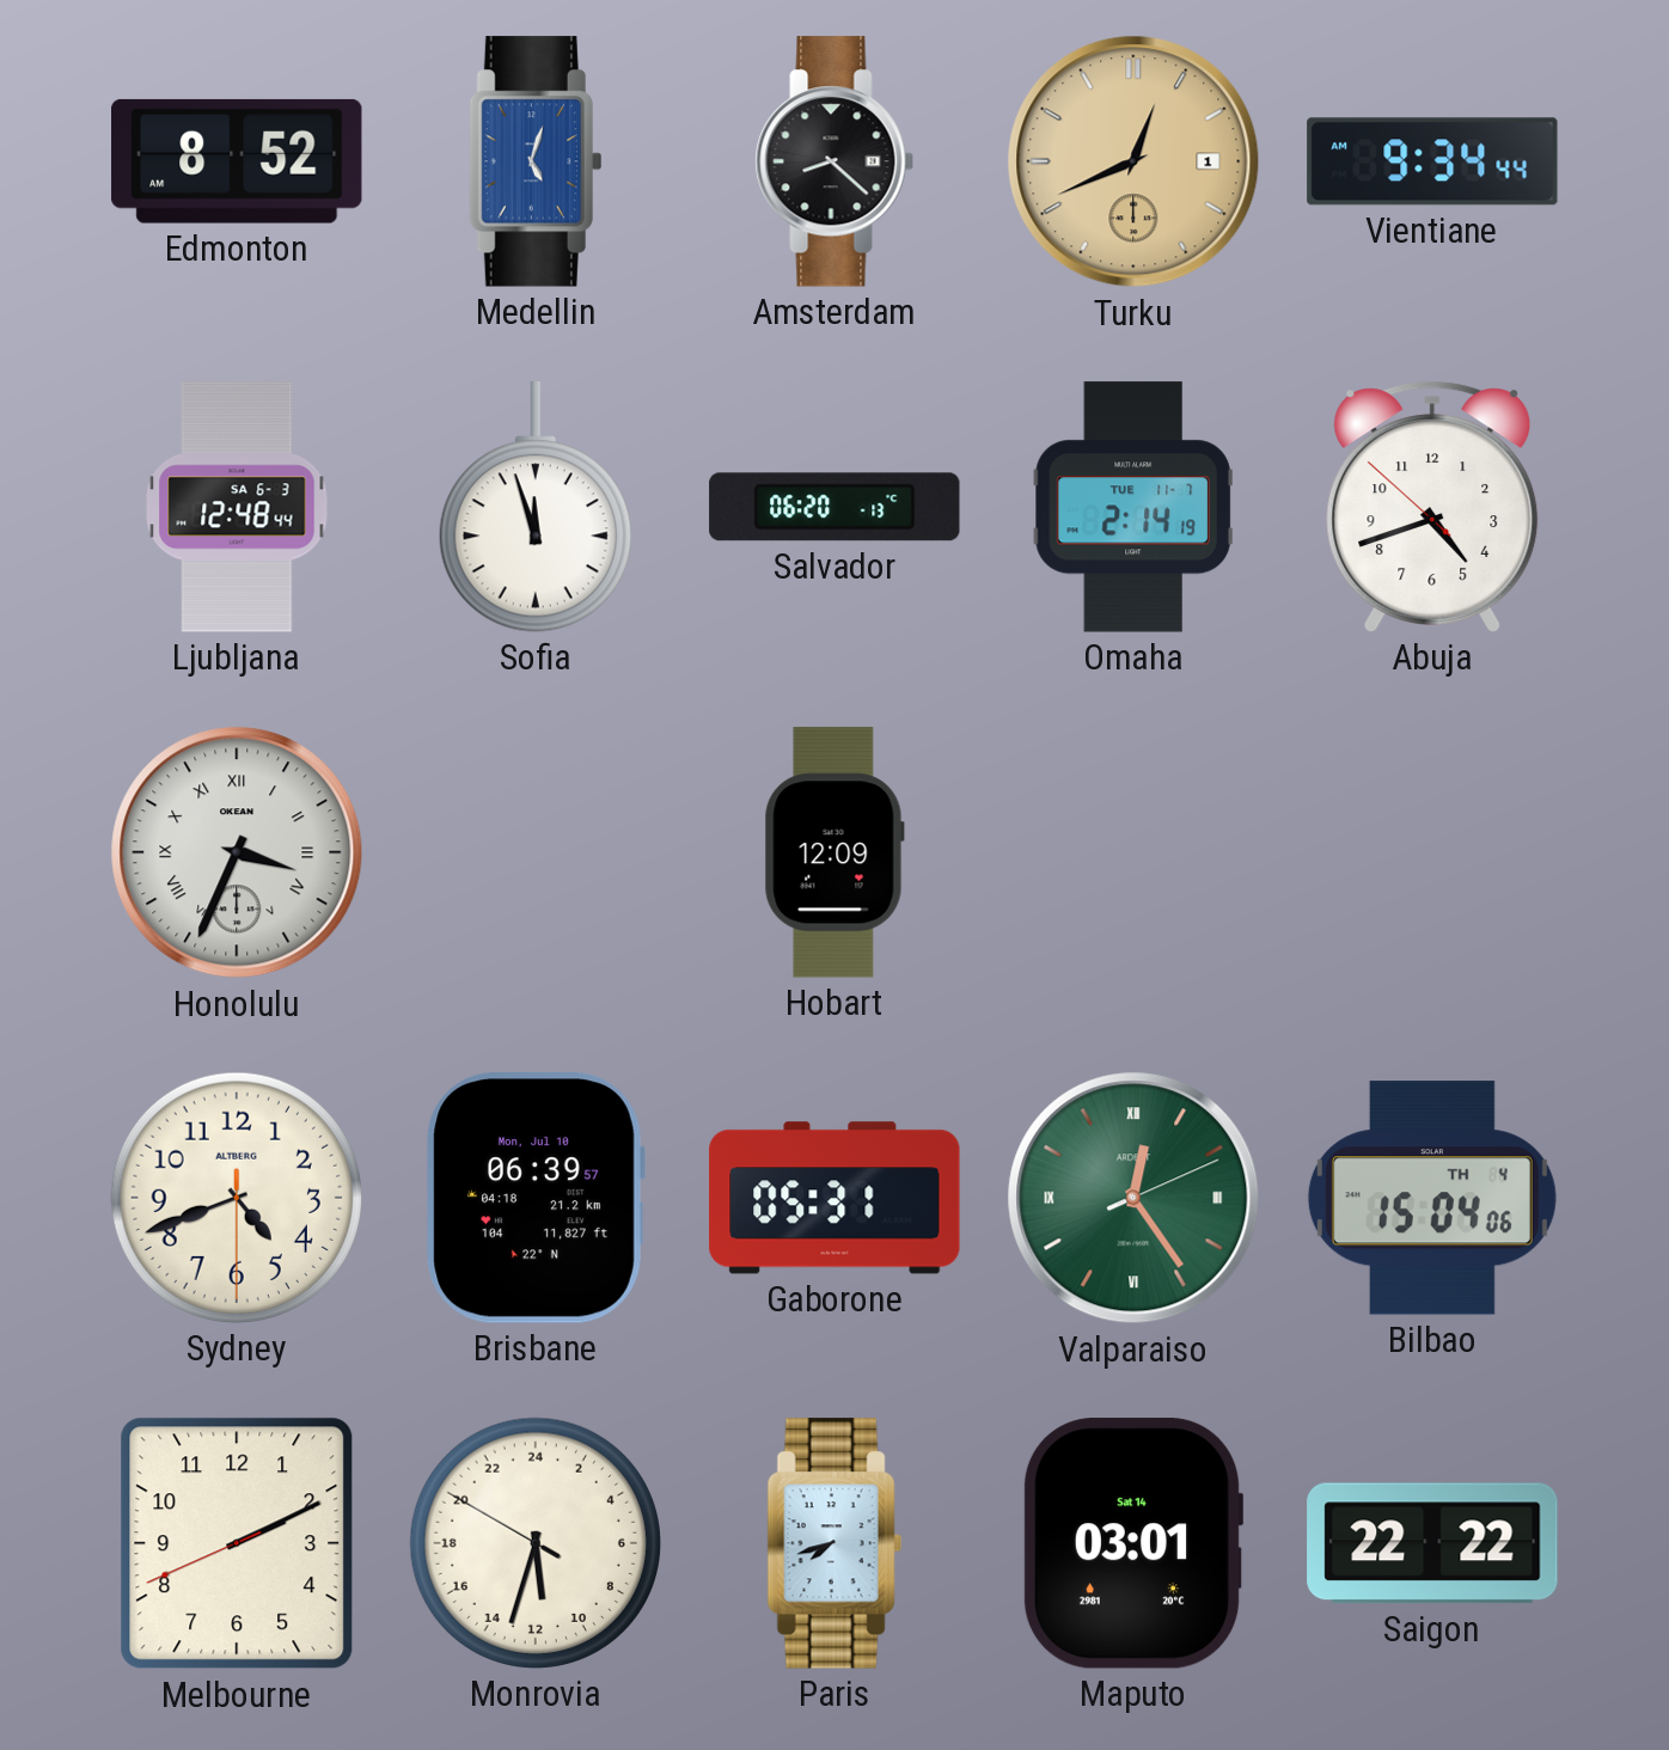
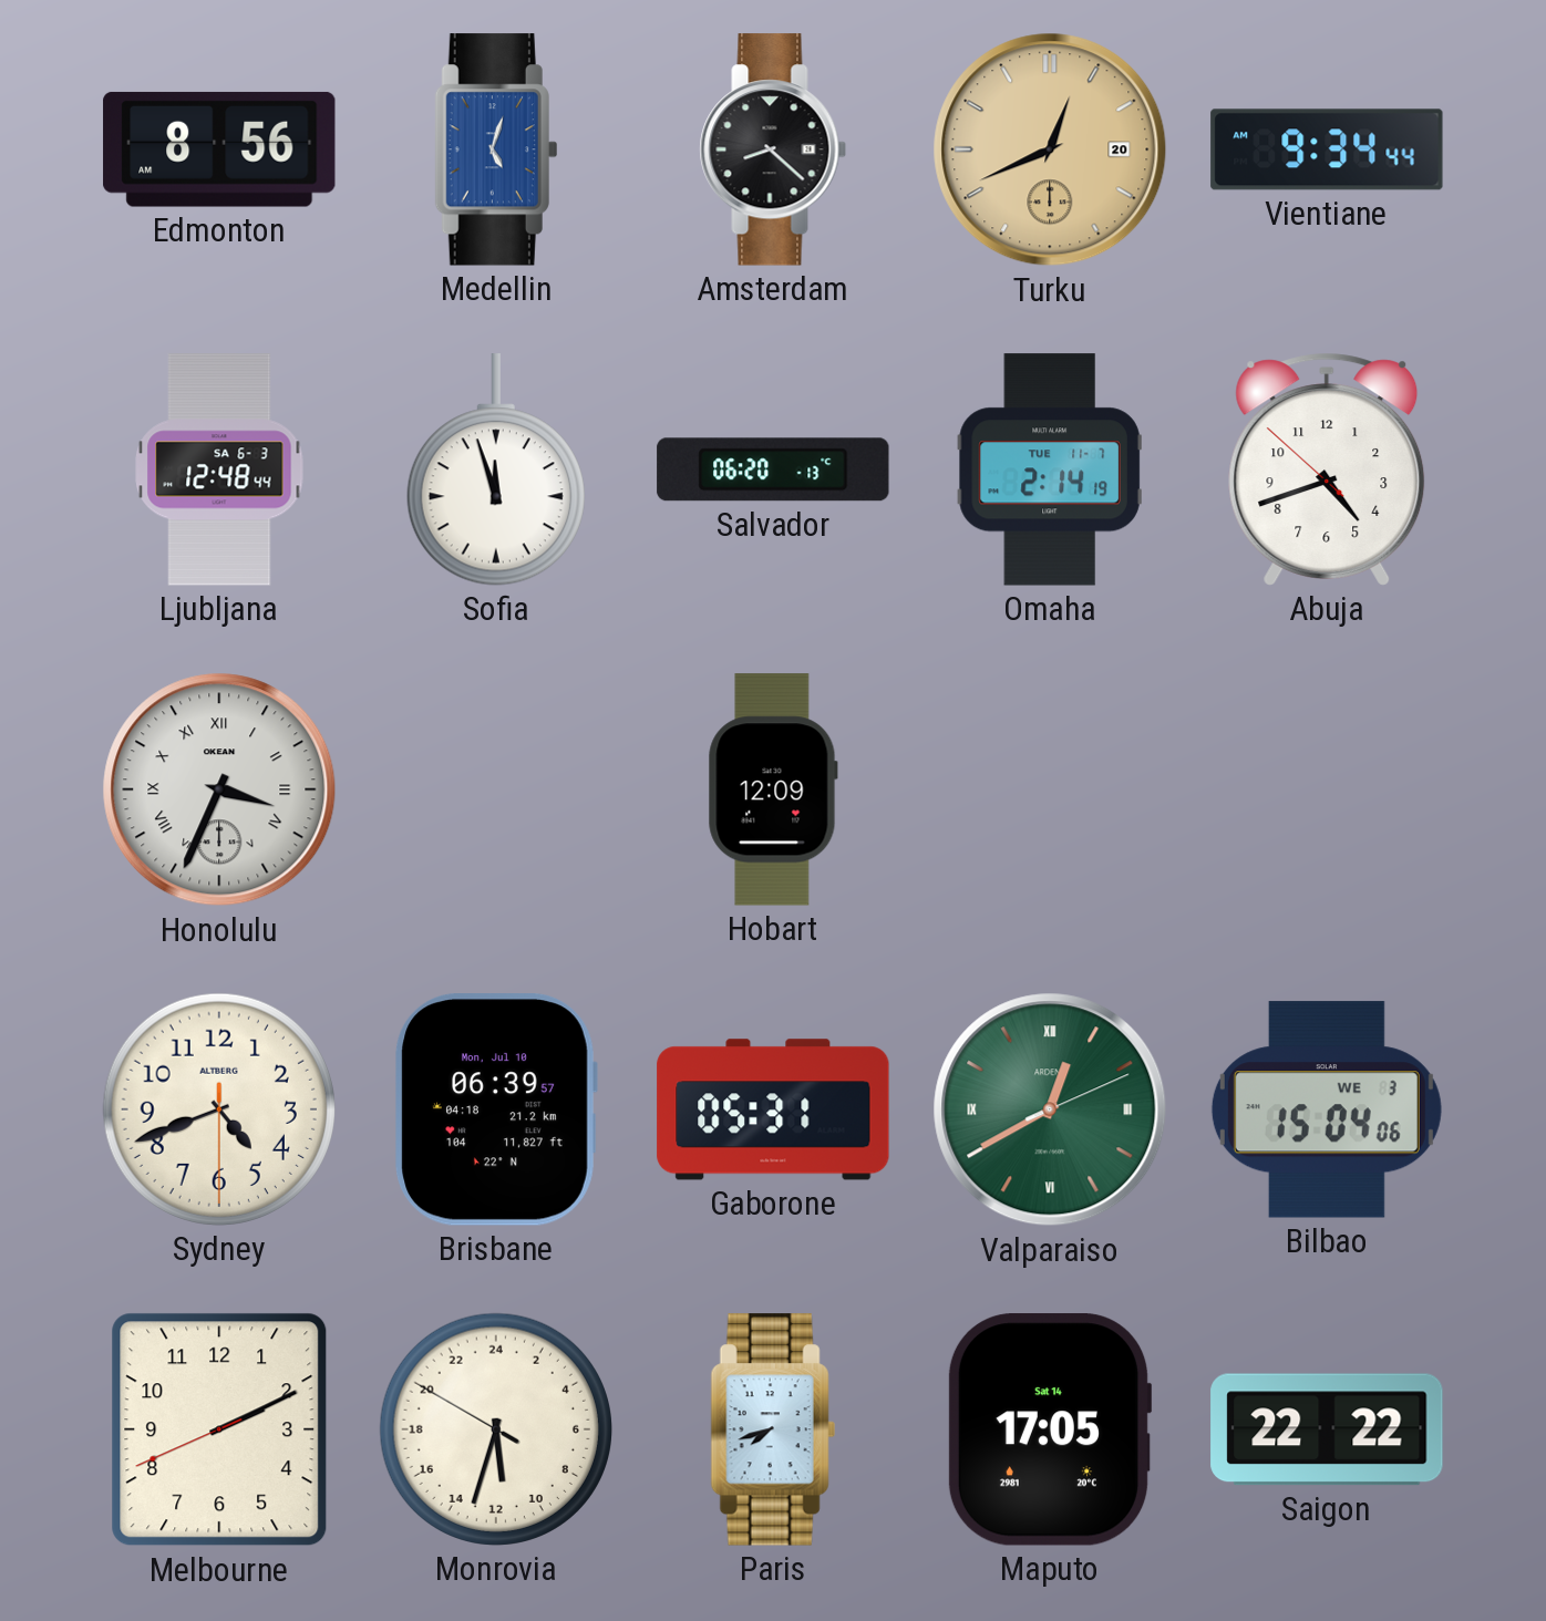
Edmonton: 8:52 -> 8:56 (219, 149)
Turku date: 1 -> 20 (1050, 149)
Valparaiso: 12:24 -> 12:40 (1050, 1109)
Bilbao date: TH 4 -> WE 3 (1327, 1109)
Maputo: 03:01 -> 17:05 (1050, 1429)
